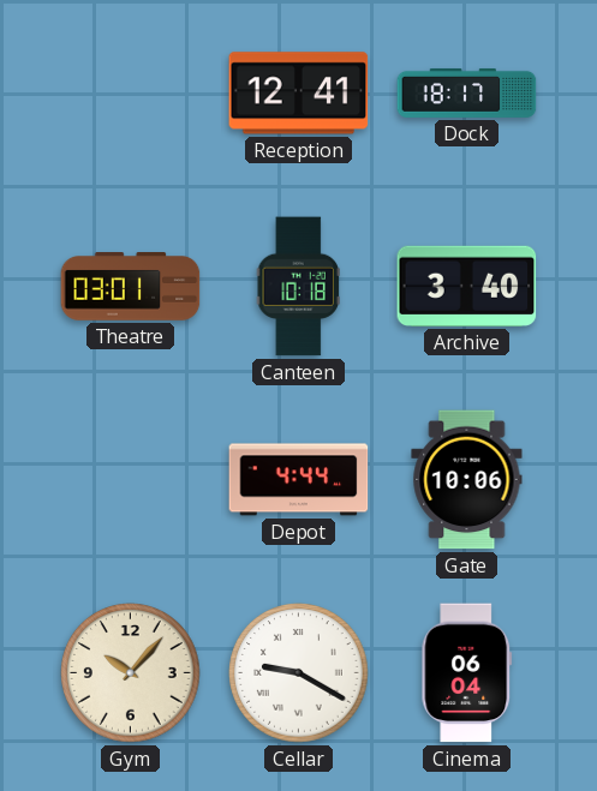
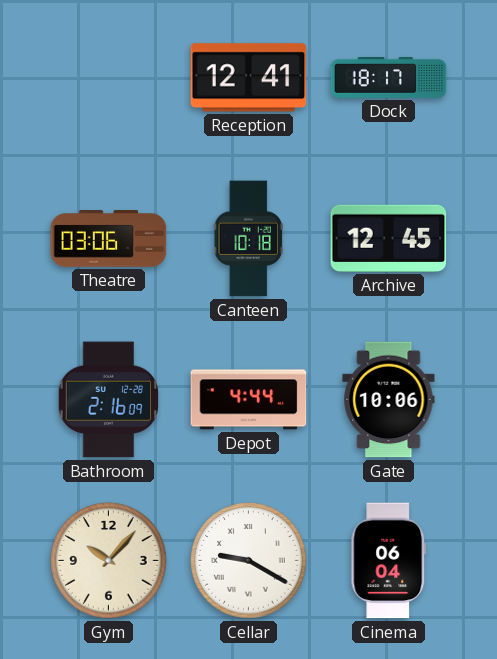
Theatre: 03:01 -> 03:06 (109, 239)
Archive: 3:40 -> 12:45 (389, 238)
Bathroom: none -> 2:16 (108, 400)
